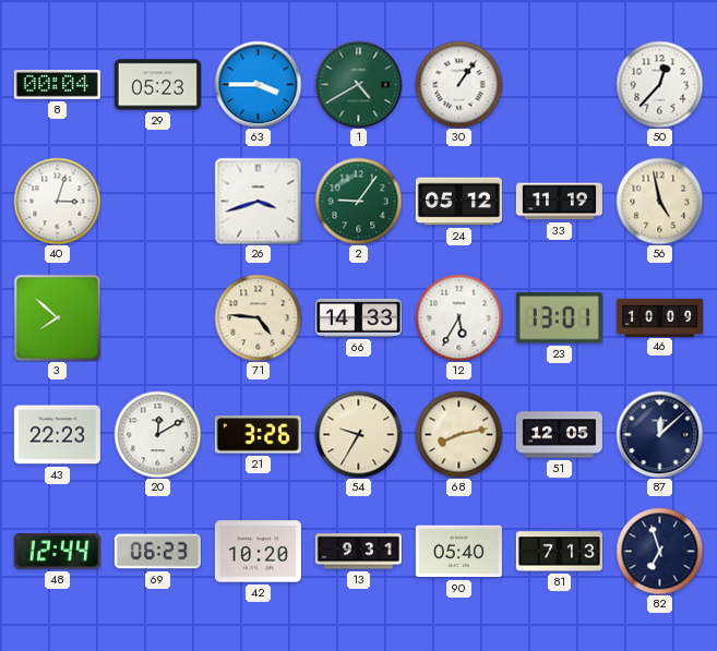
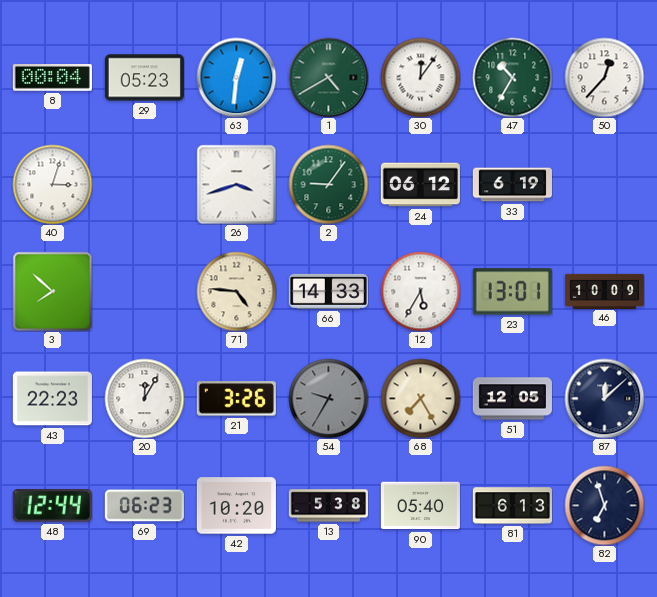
63: 3:45 -> 12:31 (236, 77)
30: 1:06 -> 12:06 (420, 77)
47: none -> 10:35 (512, 77)
24: 05:12 -> 06:12 (420, 185)
33: 11:19 -> 6:19 (512, 185)
56: 4:58 -> none (659, 201)
20: 12:10 -> 12:05 (144, 398)
54 dial: cream -> grey (328, 398)
68: 8:13 -> 7:25 (420, 398)
13: 9:31 -> 5:38 (328, 506)
81: 7:13 -> 6:13 (512, 506)
